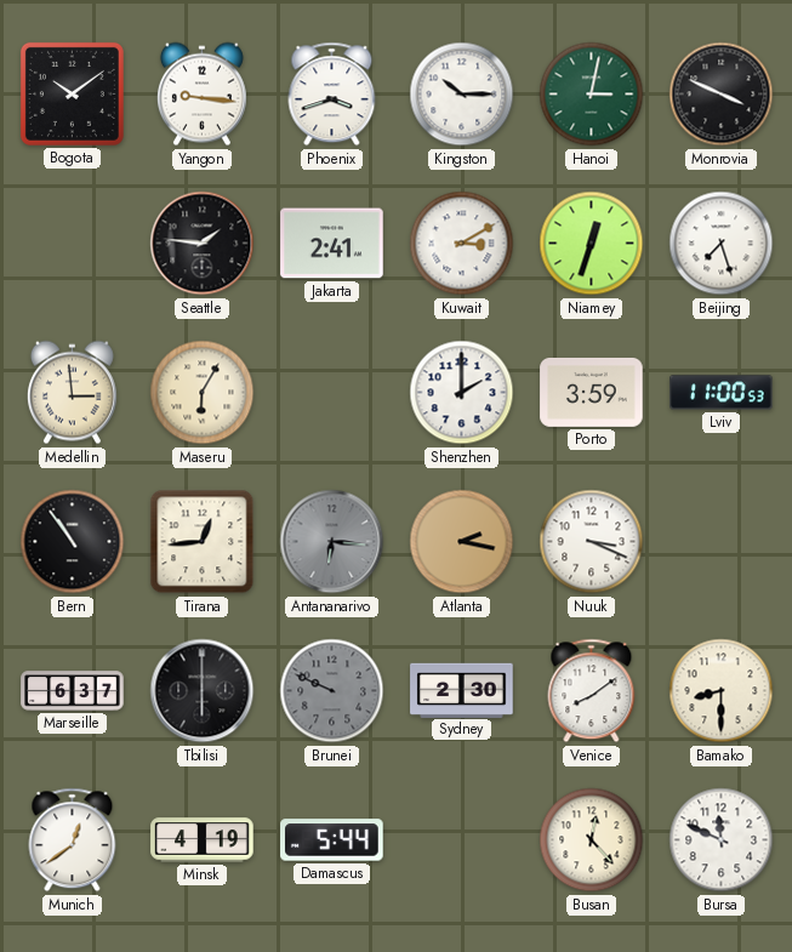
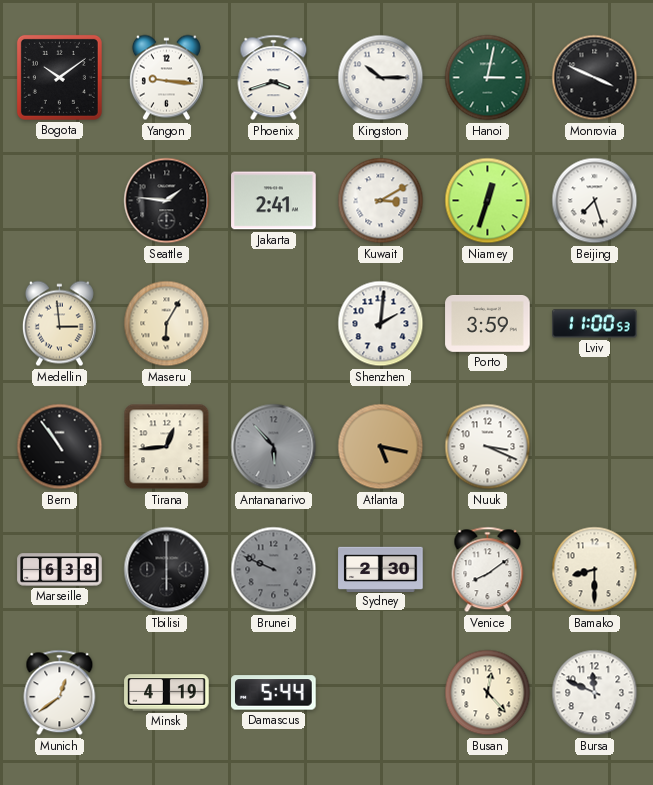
Shenzhen: 2:00 -> 2:01 (381, 324)
Antananarivo: 6:16 -> 5:53 (274, 447)
Atlanta: 2:17 -> 5:17 (381, 447)
Marseille: 6:37 -> 6:38 (60, 570)
